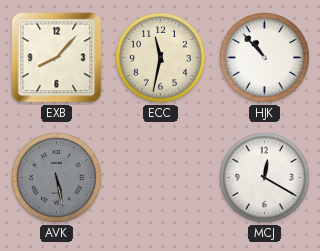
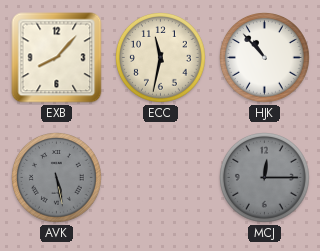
MCJ: 12:20 -> 12:15 (265, 178)
MCJ dial: white -> grey (265, 178)
